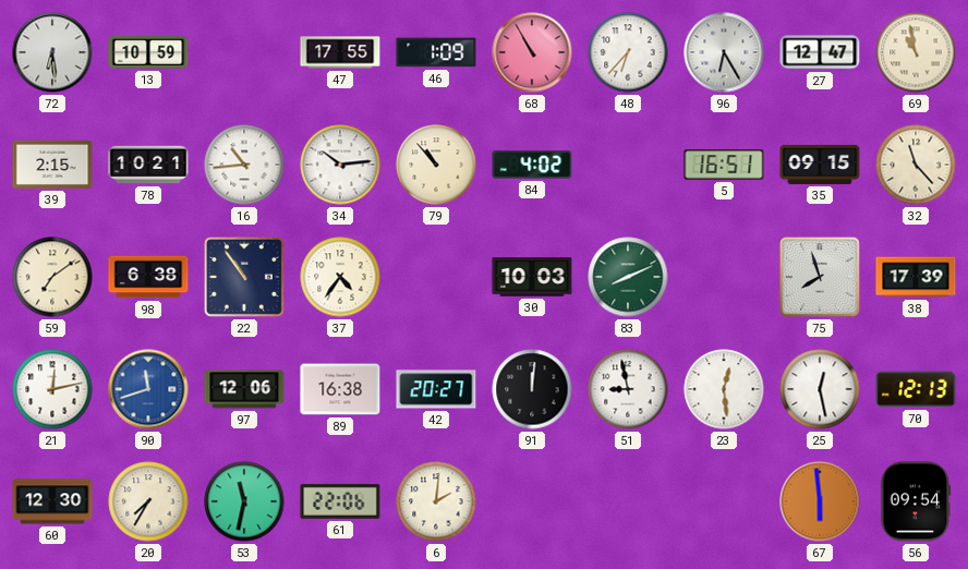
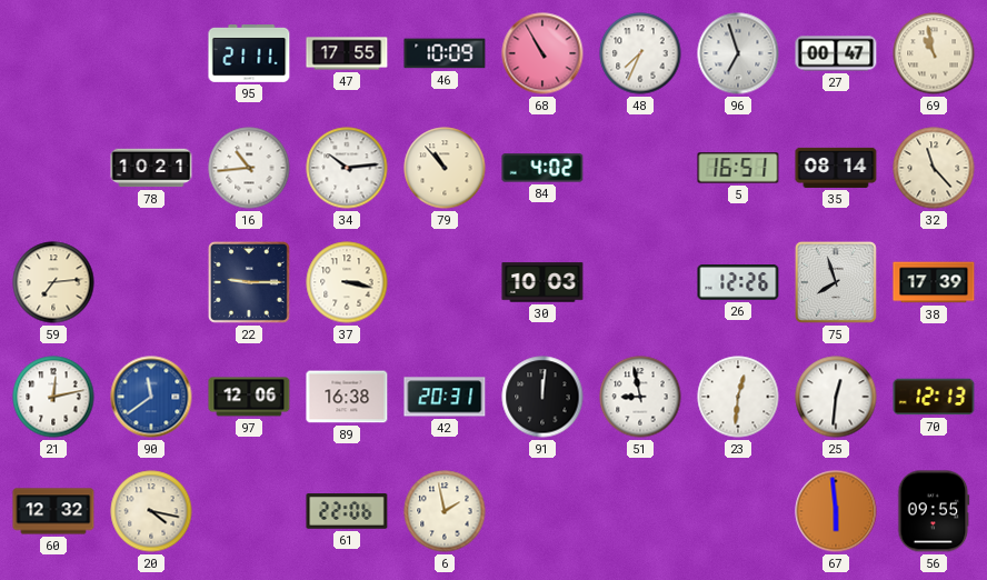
72: 6:29 -> none (52, 52)
13: 10:59 -> none (148, 52)
95: none -> 21:11 (249, 54)
46: 1:09 -> 10:09 (445, 53)
48: 6:37 -> 7:34 (640, 53)
96: 6:25 -> 6:57 (738, 53)
27: 12:47 -> 00:47 (836, 53)
39: 2:15 -> none (52, 165)
35: 09:15 -> 08:14 (836, 168)
59: 7:09 -> 7:14 (53, 282)
98: 6:38 -> none (148, 277)
22: 10:54 -> 9:15 (249, 282)
37: 4:36 -> 3:17 (347, 282)
83: 8:11 -> none (628, 277)
26: none -> 12:26 (738, 282)
90: 11:42 -> 11:39 (151, 397)
42: 20:27 -> 20:31 (445, 397)
23: 12:29 -> 12:31 (738, 397)
25: 12:28 -> 12:31 (836, 397)
60: 12:30 -> 12:32 (53, 511)
20: 7:35 -> 4:17 (151, 511)
53: 11:32 -> none (244, 501)
6: 2:01 -> 1:58 (445, 511)
56: 09:54 -> 09:55 (934, 511)
